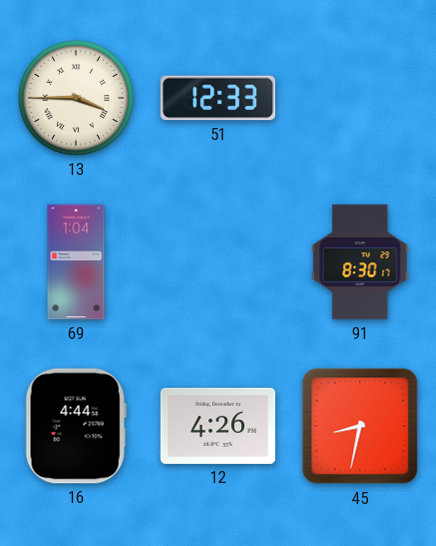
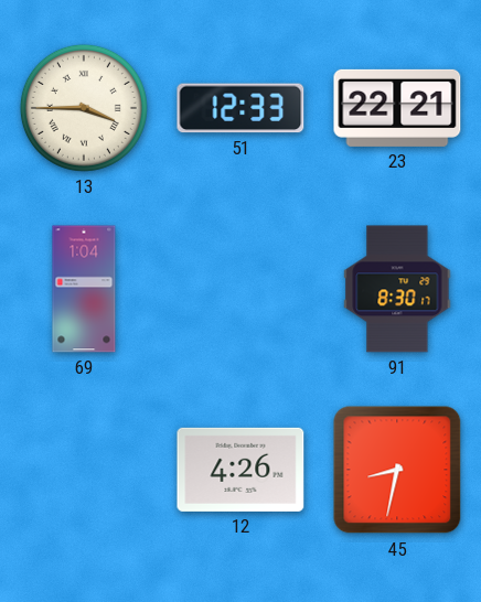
23: none -> 22:21 (397, 108)
16: 4:44 -> none (76, 426)
